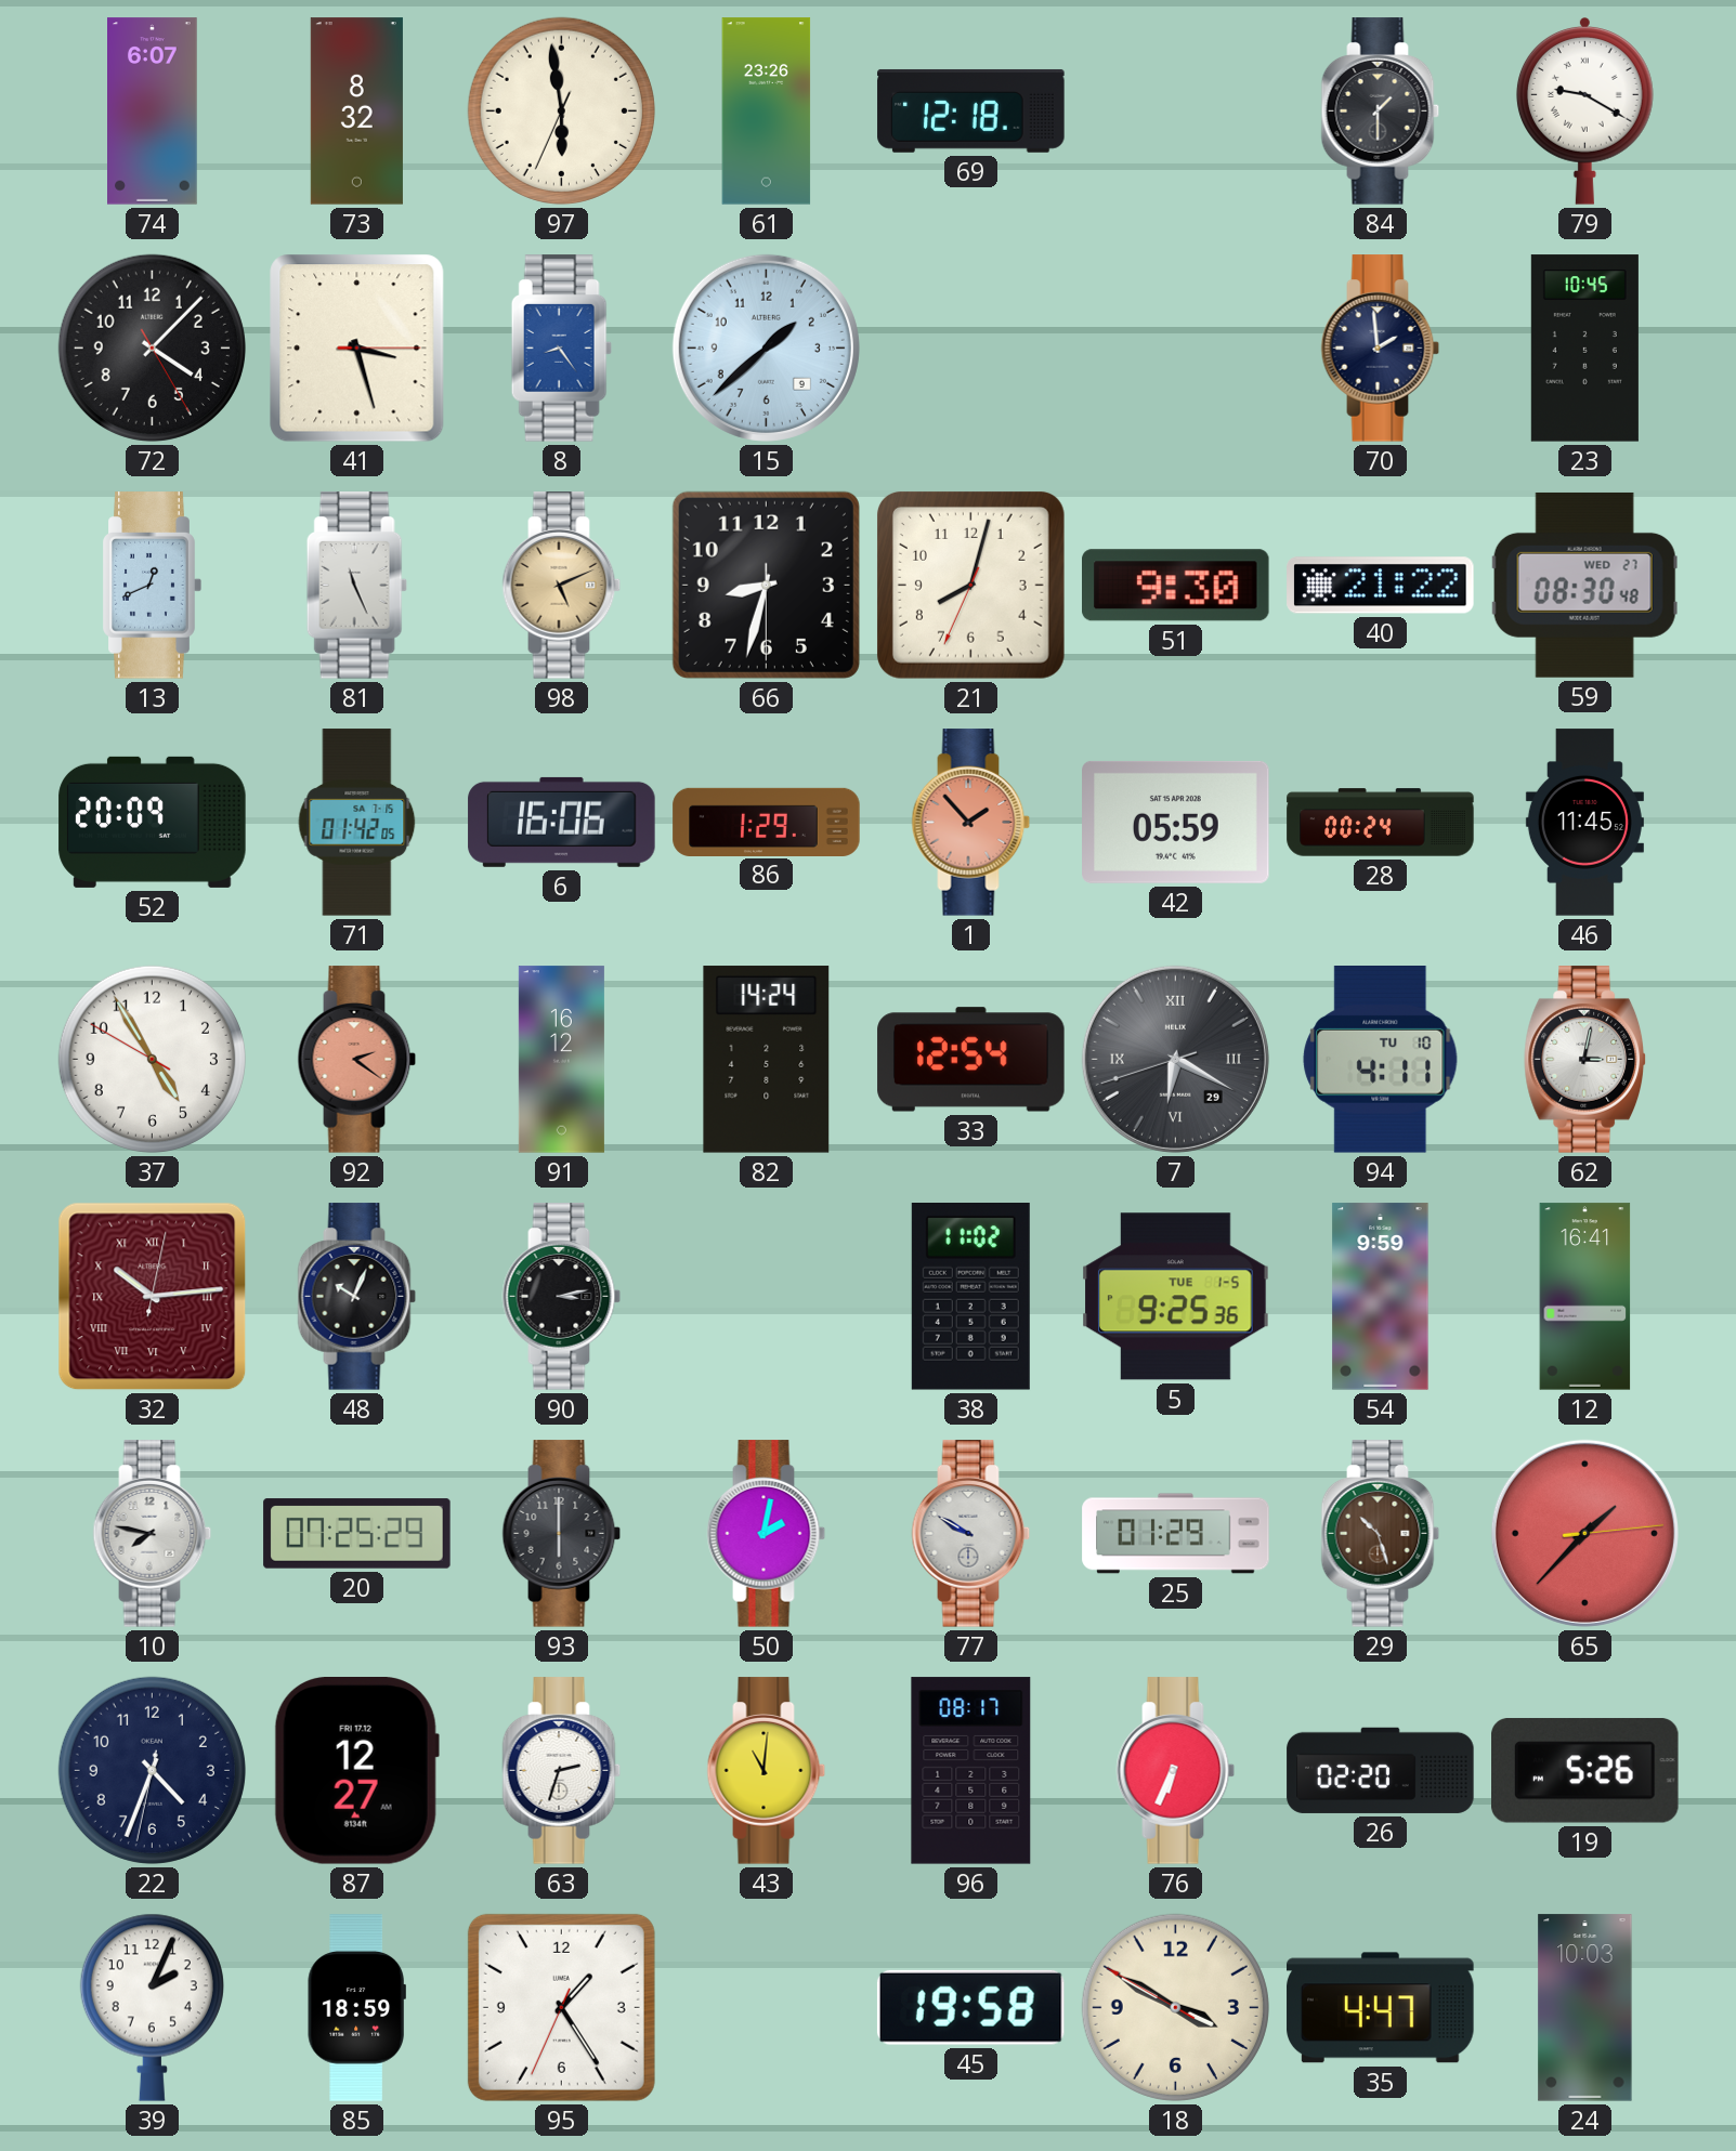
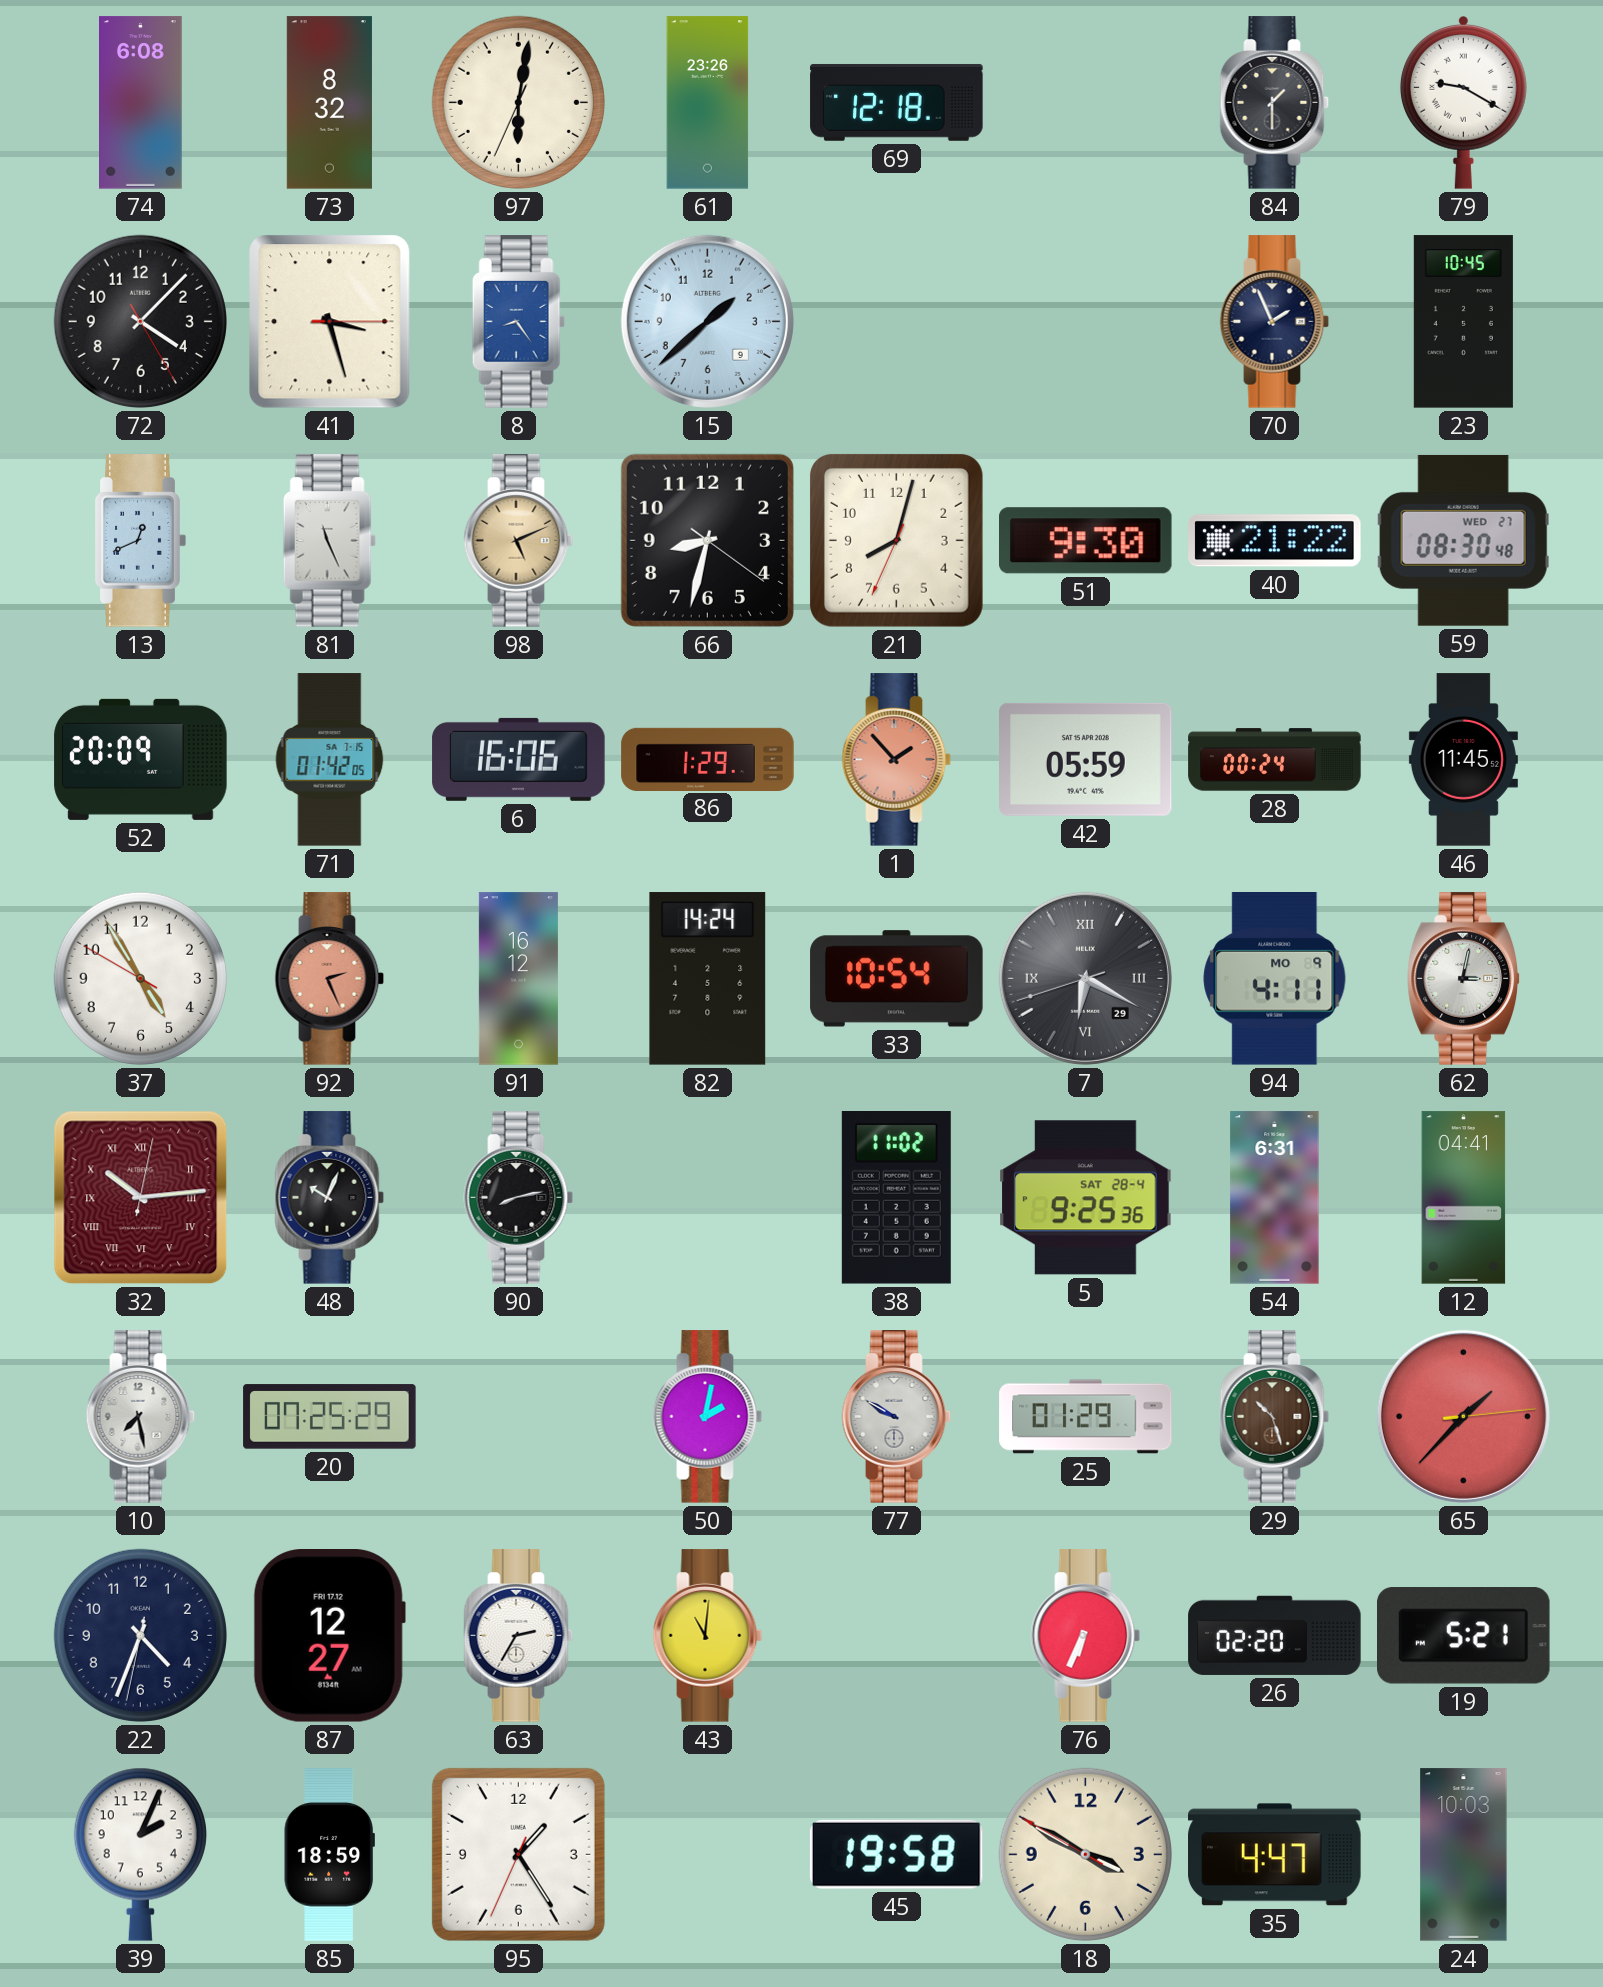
74: 6:07 -> 6:08 (141, 103)
97: 5:58 -> 6:01 (518, 102)
70: 1:59 -> 1:56 (1275, 322)
66: 8:32:30 -> 8:32:21 (707, 540)
92: 2:21 -> 2:26 (330, 979)
33: 12:54 -> 10:54 (897, 979)
94 date: TU 10 -> MO 9 (1275, 979)
90: 3:13 -> 8:13 (519, 1198)
5 date: TUE 1-5 -> SAT 28-4 (1086, 1198)
54: 9:59 -> 6:31 (1275, 1198)
12: 16:41 -> 04:41 (1464, 1198)
10: 7:47 -> 7:28 (141, 1417)
93: 6:00 -> none (562, 1534)
63: 2:33 -> 2:35 (519, 1636)
96: 08:17 -> none (971, 1771)
19: 5:26 -> 5:21 (1464, 1636)
